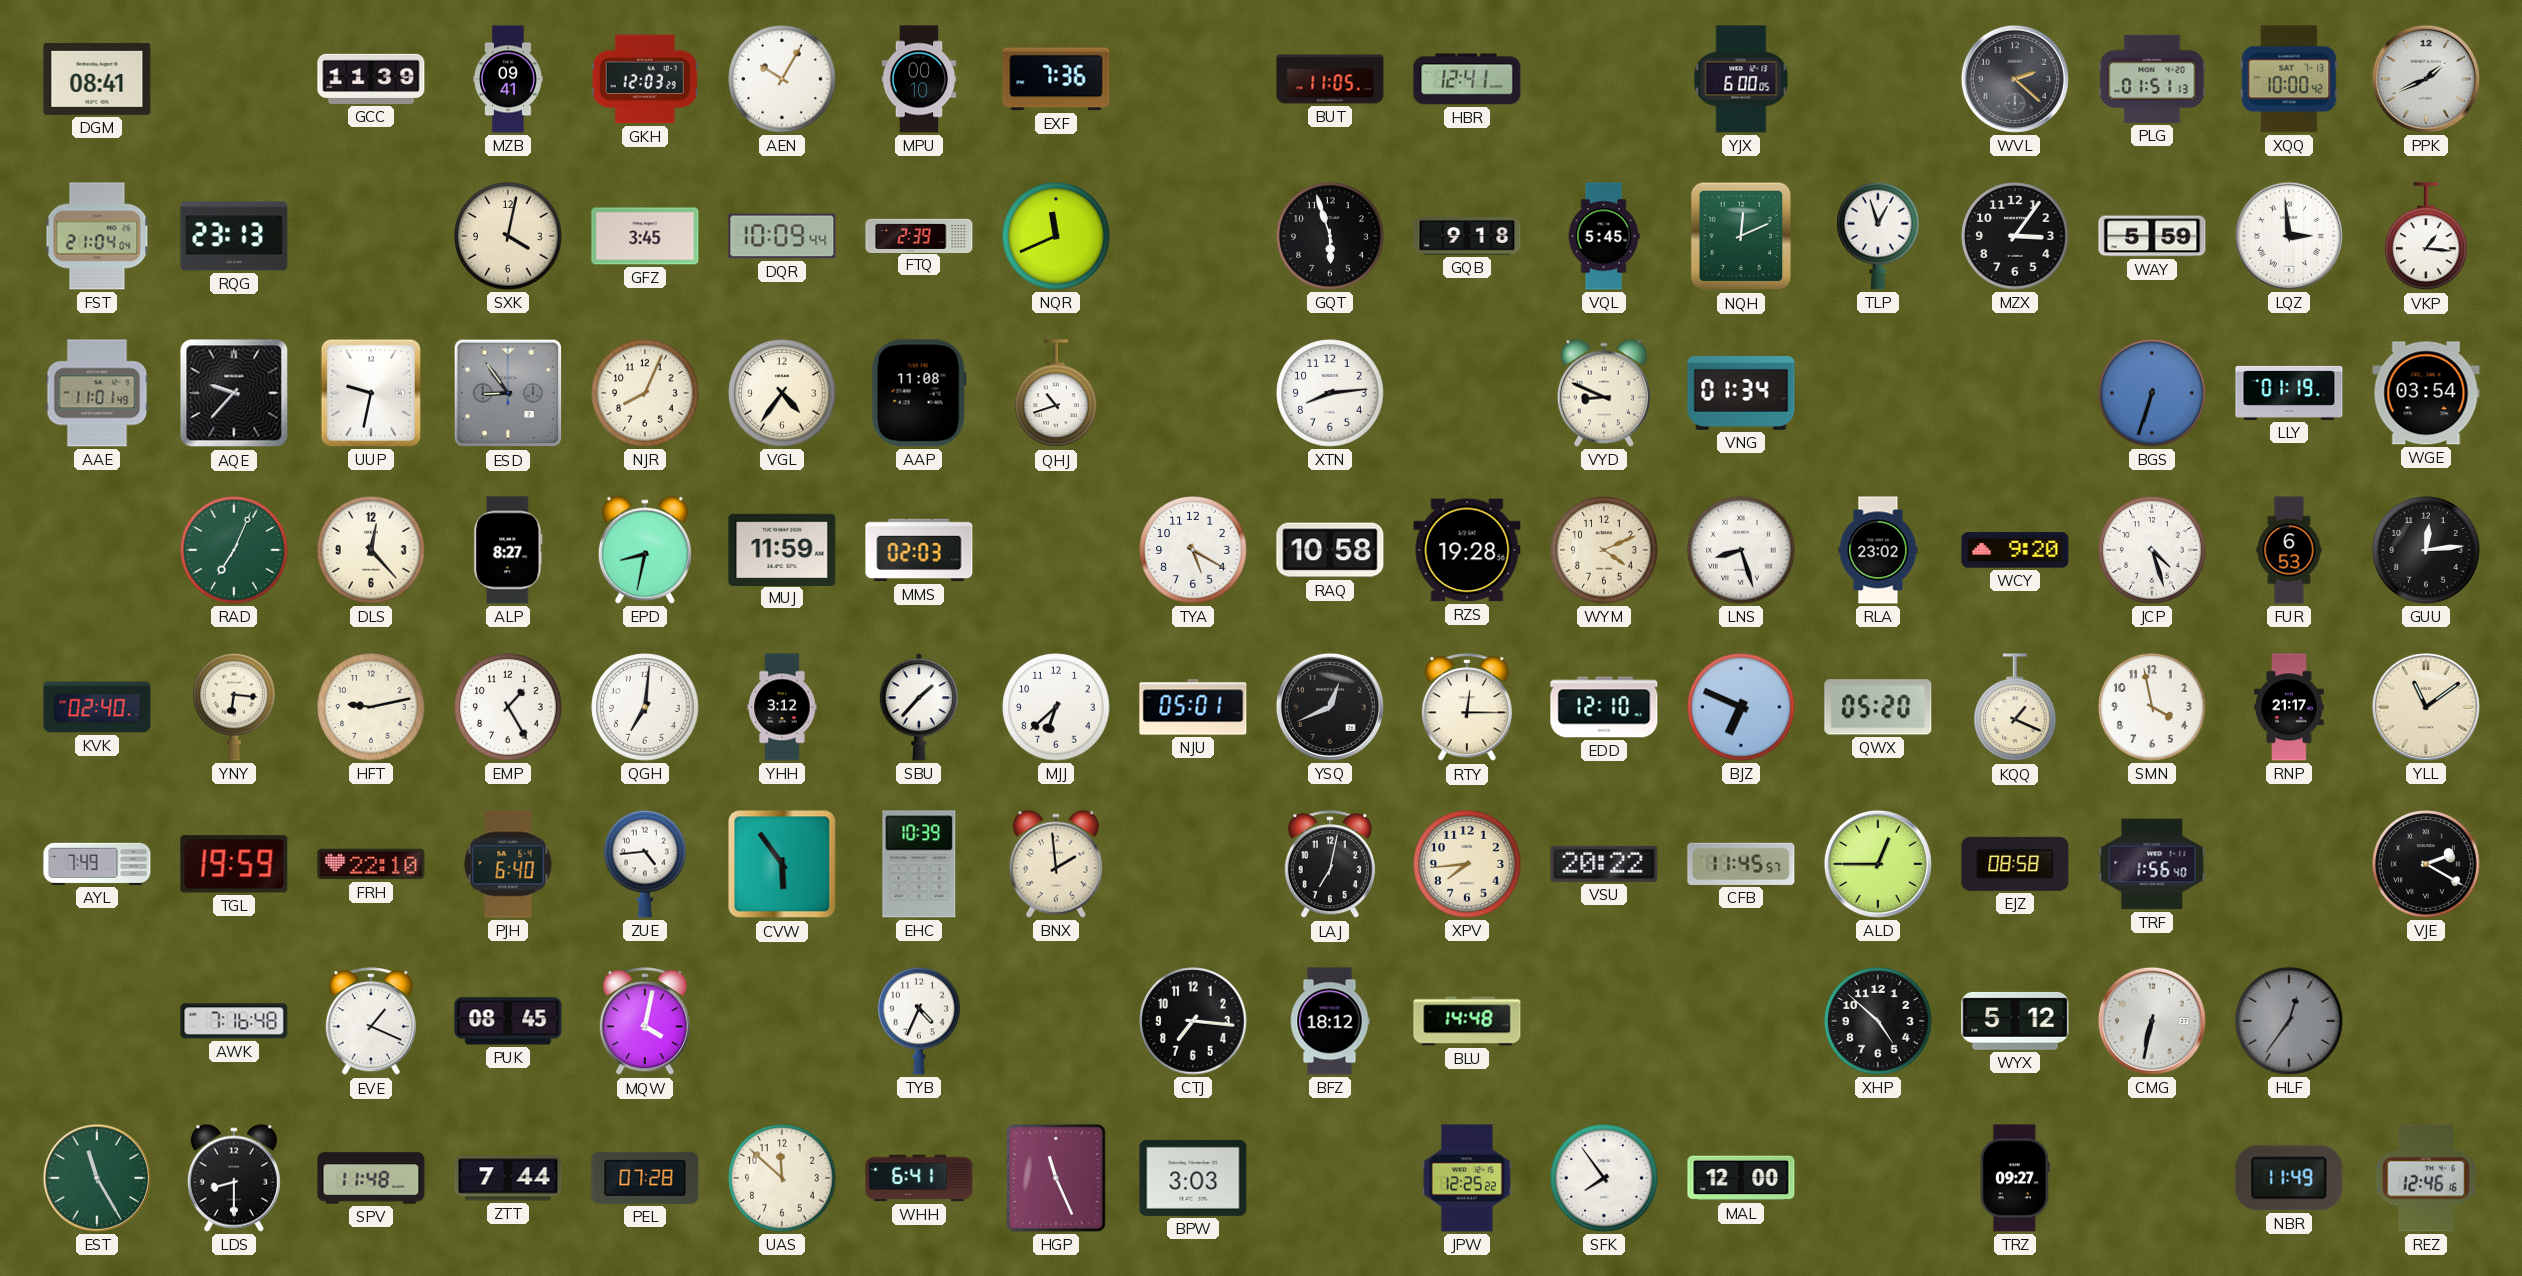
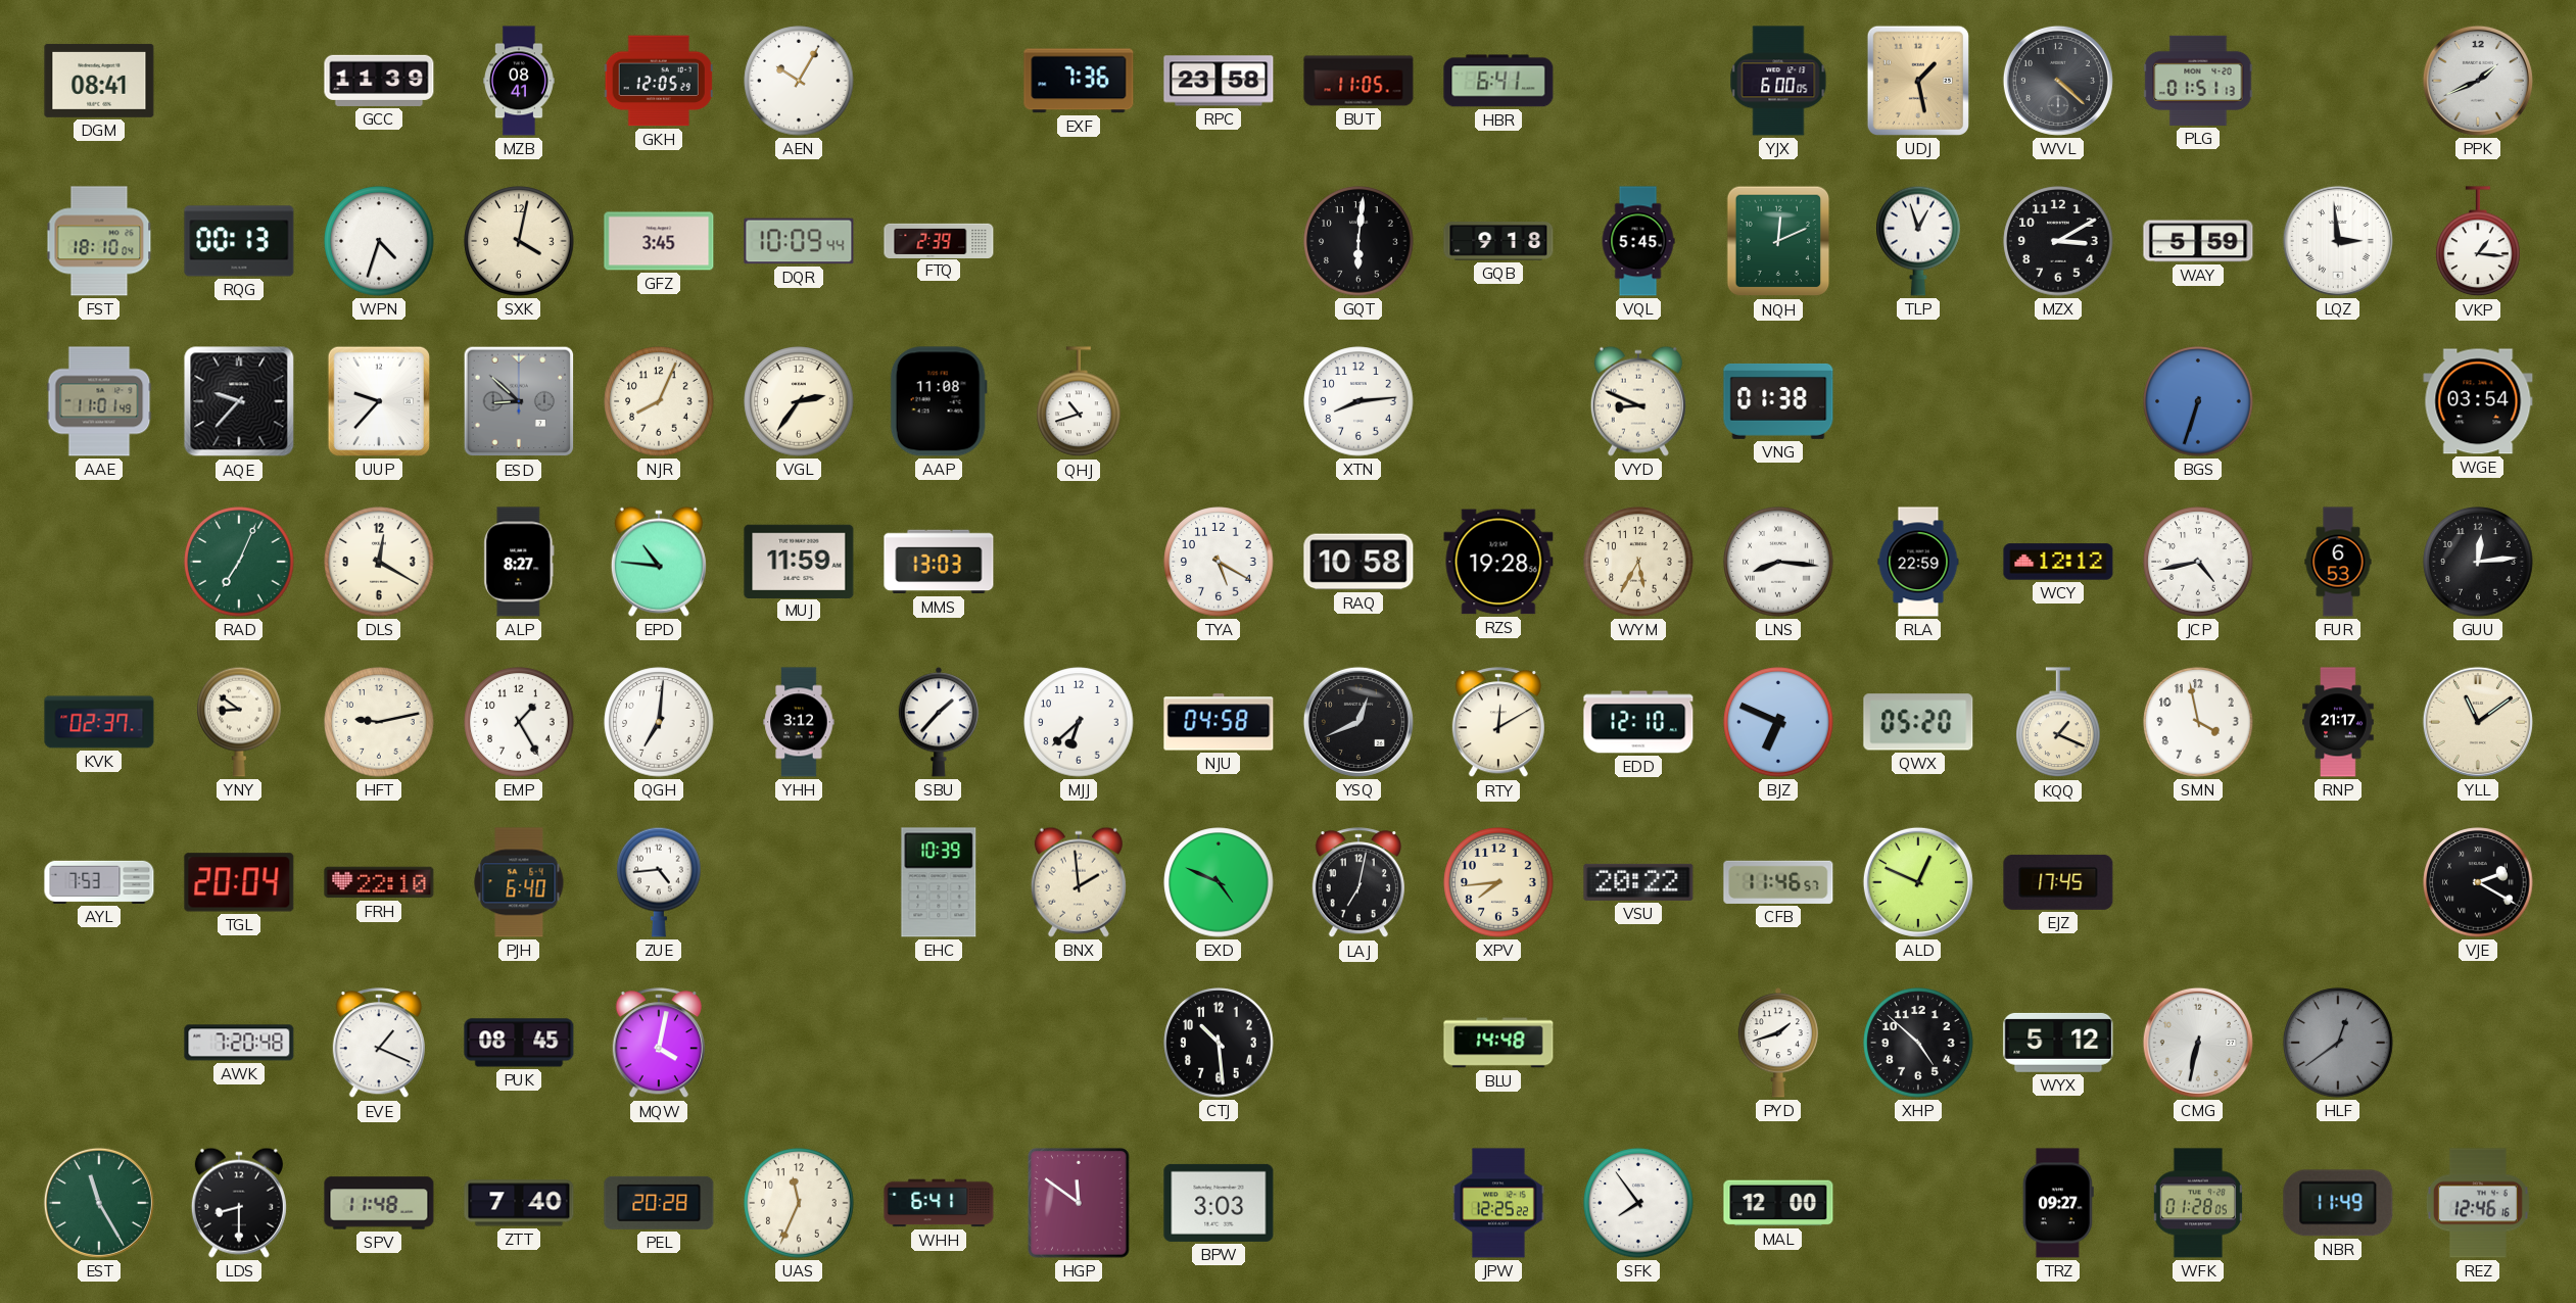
MZB: 09:41 -> 08:41 (520, 81)
GKH: 12:03 -> 12:05 (659, 81)
MPU: 00:10 -> none (919, 79)
RPC: none -> 23:58 (1219, 81)
HBR: 12:41 -> 6:41 (1498, 81)
UDJ: none -> 1:28 (1918, 81)
WVL: 2:22 -> 4:22 (2058, 81)
XQQ: 10:00 -> none (2289, 79)
FST: 21:04 -> 18:10 (99, 241)
RQG: 23:13 -> 00:13 (239, 241)
WPN: none -> 4:33 (379, 241)
NQR: 11:41 -> none (1056, 236)
GQT: 5:57 -> 6:01 (1358, 241)
MZX: 3:06 -> 3:10 (2058, 241)
UUP: 9:32 -> 9:37 (379, 401)
ESD: 8:54 -> 8:52 (519, 401)
VGL: 4:36 -> 2:36 (799, 401)
VNG: 01:34 -> 01:38 (1778, 401)
LLY: 01:19 -> none (2289, 393)
DLS: 12:23 -> 12:20 (379, 562)
EPD: 8:32 -> 10:46 (659, 562)
MMS: 02:03 -> 13:03 (939, 562)
WYM: 4:11 -> 5:35 (1638, 562)
LNS: 8:27 -> 8:16 (1778, 562)
RLA: 23:02 -> 22:59 (1918, 562)
WCY: 9:20 -> 12:12 (2058, 562)
JCP: 4:27 -> 4:43 (2198, 562)
KVK: 02:40 -> 02:37 (99, 722)
YNY: 6:16 -> 8:51 (239, 722)
NJU: 05:01 -> 04:58 (1219, 722)
RTY: 12:15 -> 12:10 (1498, 723)
AYL: 7:49 -> 7:53 (99, 882)
TGL: 19:59 -> 20:04 (239, 882)
CVW: 5:54 -> none (782, 864)
EXD: none -> 4:49 (1219, 882)
CFB: 11:45 -> 11:46 (1778, 882)
ALD: 12:45 -> 12:49 (1918, 882)
EJZ: 08:58 -> 17:45 (2058, 882)
TRF: 1:56 -> none (2152, 864)
AWK: 7:16 -> 7:20 (239, 1043)
TYB: 4:34 -> none (919, 1021)
CTJ: 7:16 -> 10:29 (1219, 1043)
BFZ: 18:12 -> none (1330, 1021)
PYD: none -> 1:42 (1777, 1043)
HLF: 12:36 -> 12:39 (2338, 1043)
ZTT: 7:44 -> 7:40 (519, 1203)
PEL: 07:28 -> 20:28 (659, 1203)
UAS: 11:52 -> 11:34 (799, 1203)
HGP: 11:26 -> 11:51 (1079, 1203)
WFK: none -> 01:28 (2198, 1203)
